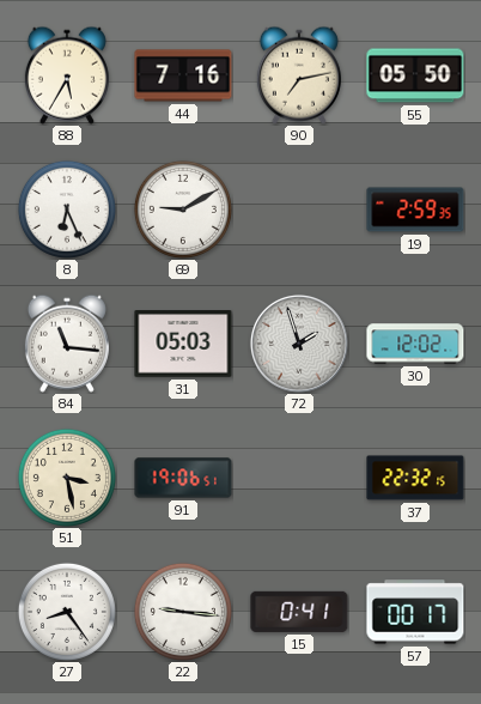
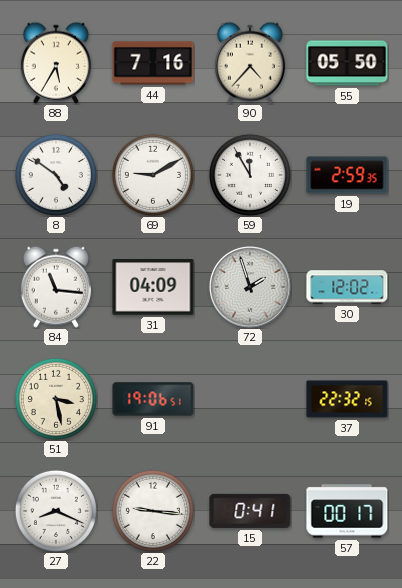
90: 7:13 -> 4:37 (250, 63)
8: 6:26 -> 4:51 (56, 175)
59: none -> 11:55 (250, 175)
31: 05:03 -> 04:09 (153, 288)
27: 8:24 -> 8:19 (56, 511)
